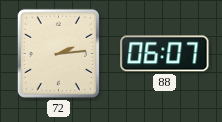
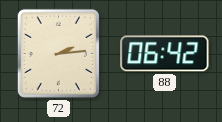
88: 06:07 -> 06:42 (165, 54)
